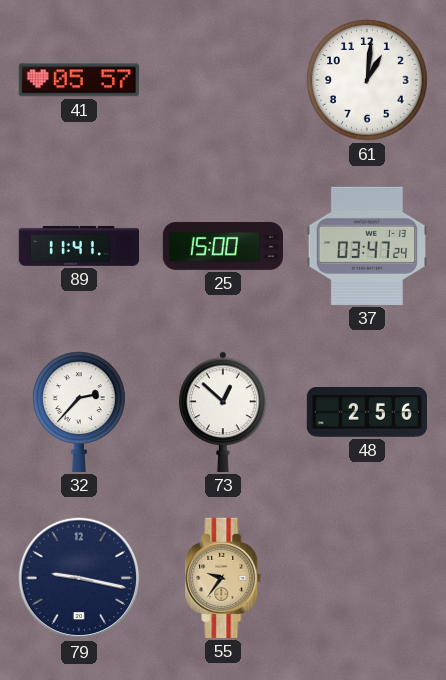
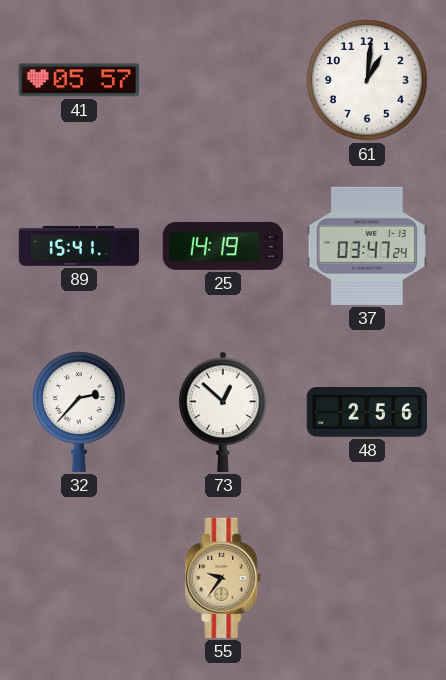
89: 11:41 -> 15:41 (78, 246)
25: 15:00 -> 14:19 (222, 246)
79: 9:17 -> none (79, 578)
